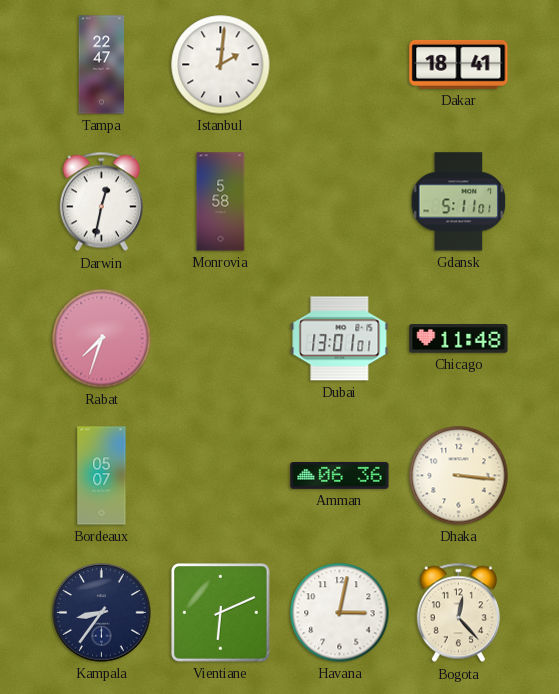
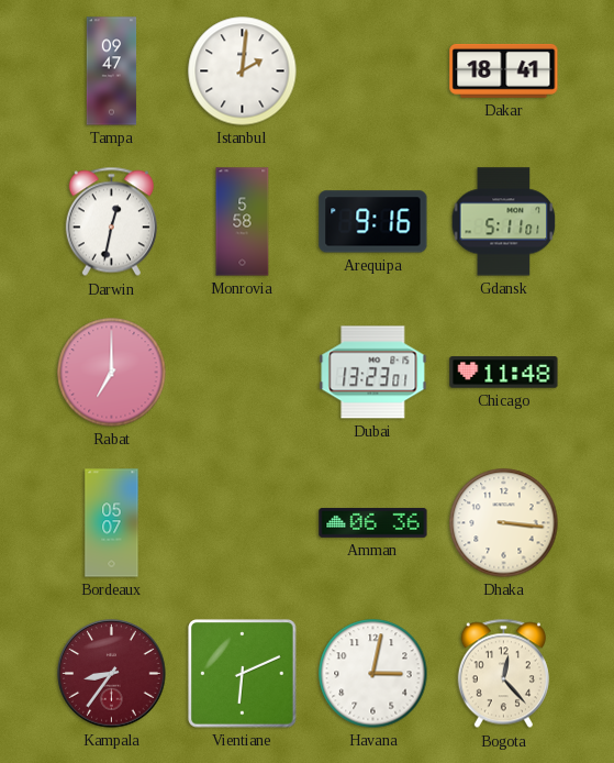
Tampa: 22:47 -> 09:47 (112, 71)
Arequipa: none -> 9:16 (373, 222)
Rabat: 7:33 -> 7:00 (112, 373)
Dubai: 13:01 -> 13:23 (373, 373)
Kampala dial: navy -> burgundy (112, 674)
